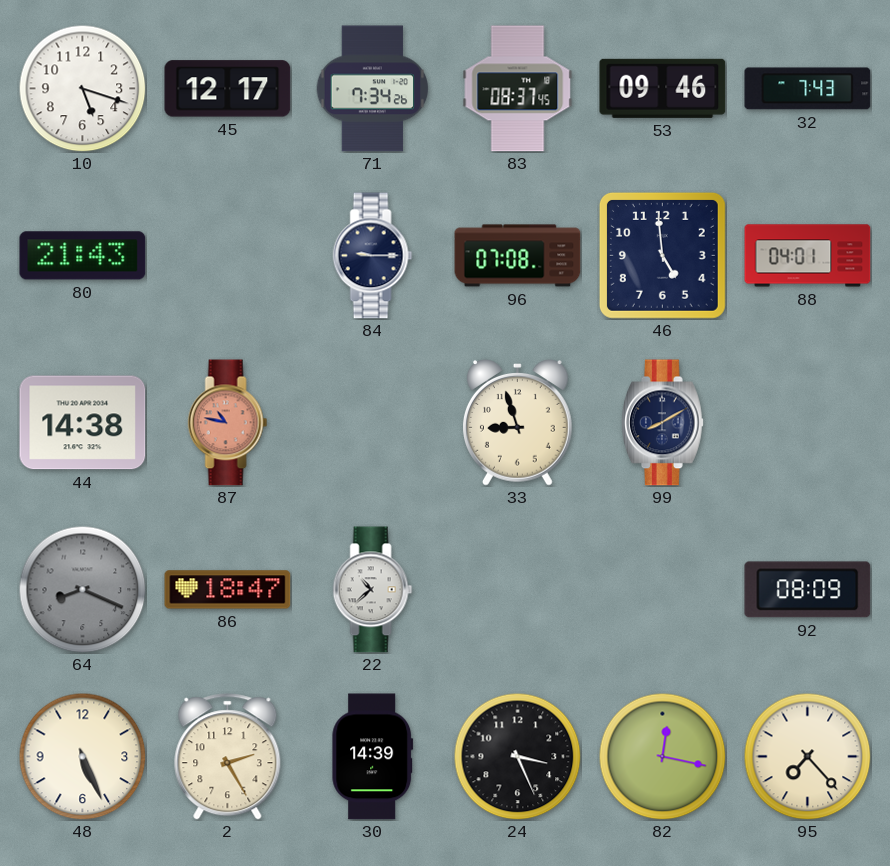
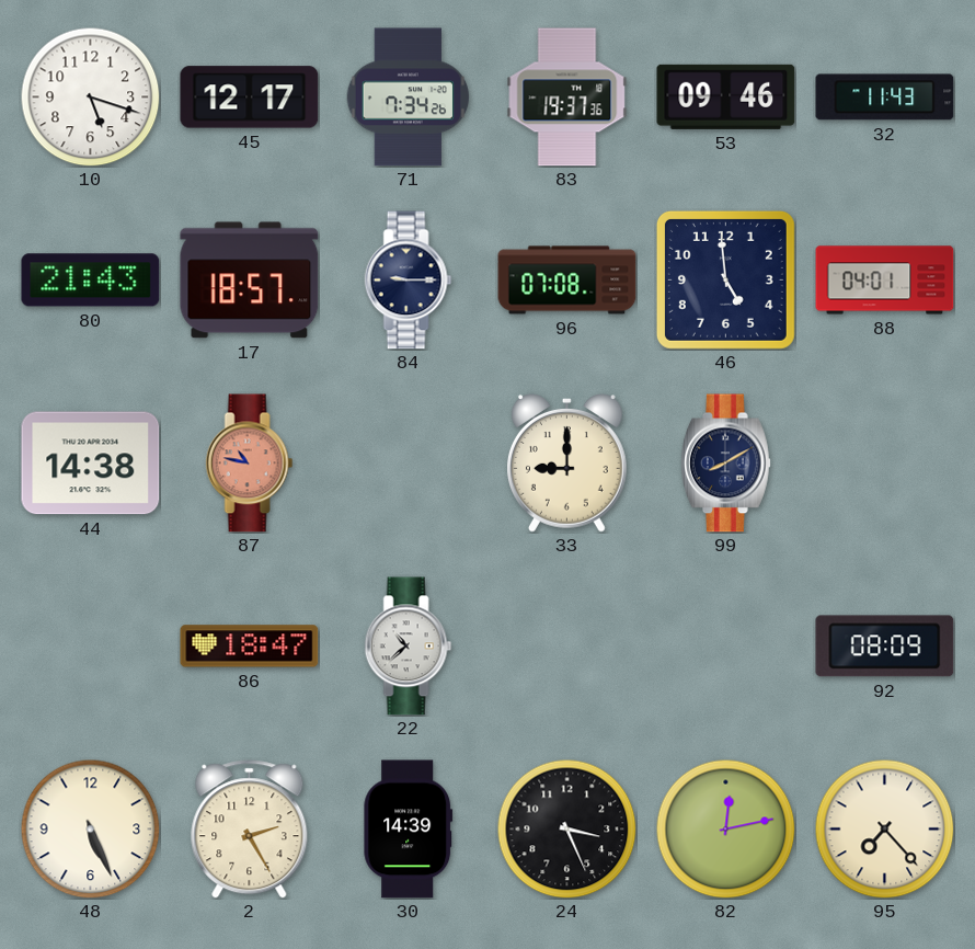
83: 08:37 -> 19:37 (567, 98)
32: 7:43 -> 11:43 (885, 98)
17: none -> 18:57 (250, 281)
33: 8:57 -> 9:00 (566, 464)
64: 8:19 -> none (82, 589)
82: 12:17 -> 12:13 (725, 828)
